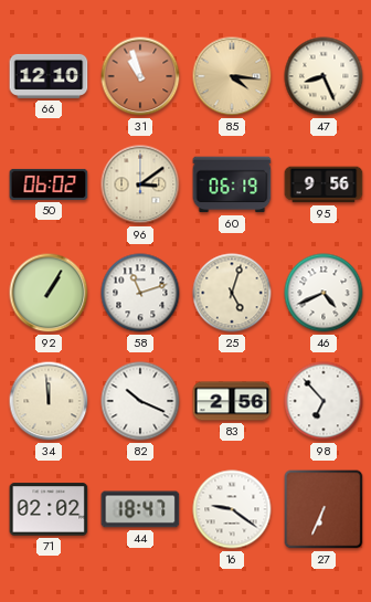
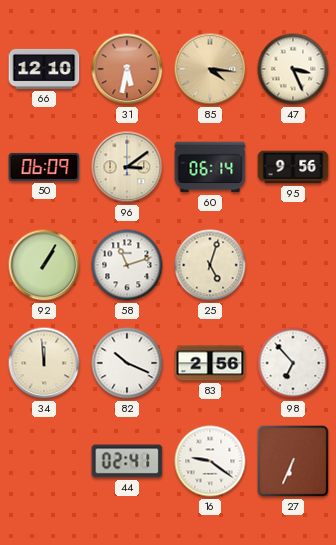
31: 10:57 -> 5:32 (127, 69)
47: 8:26 -> 3:26 (293, 69)
50: 06:02 -> 06:09 (44, 167)
60: 06:19 -> 06:14 (210, 167)
46: 4:41 -> none (324, 293)
71: 02:02 -> none (49, 509)
44: 18:47 -> 02:41 (127, 461)
